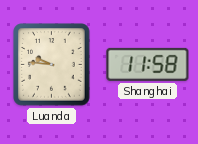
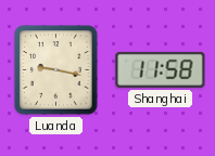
Luanda: 9:46 -> 9:17 (56, 70)
